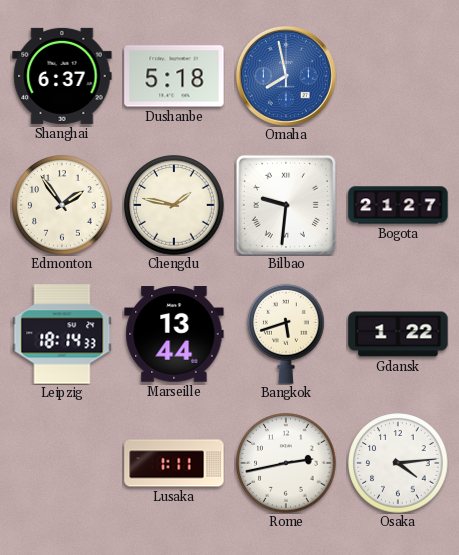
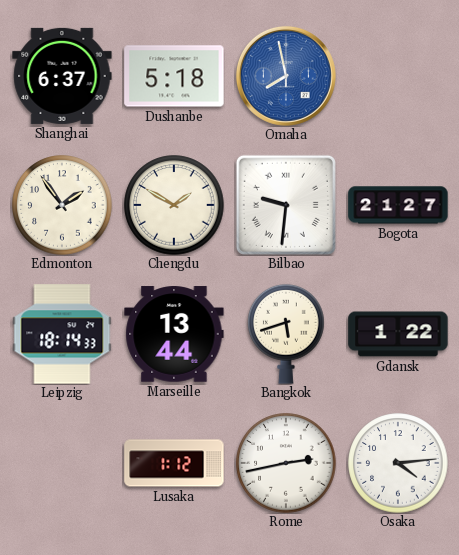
Chengdu: 1:47 -> 1:50 (174, 205)
Lusaka: 1:11 -> 1:12 (174, 463)
